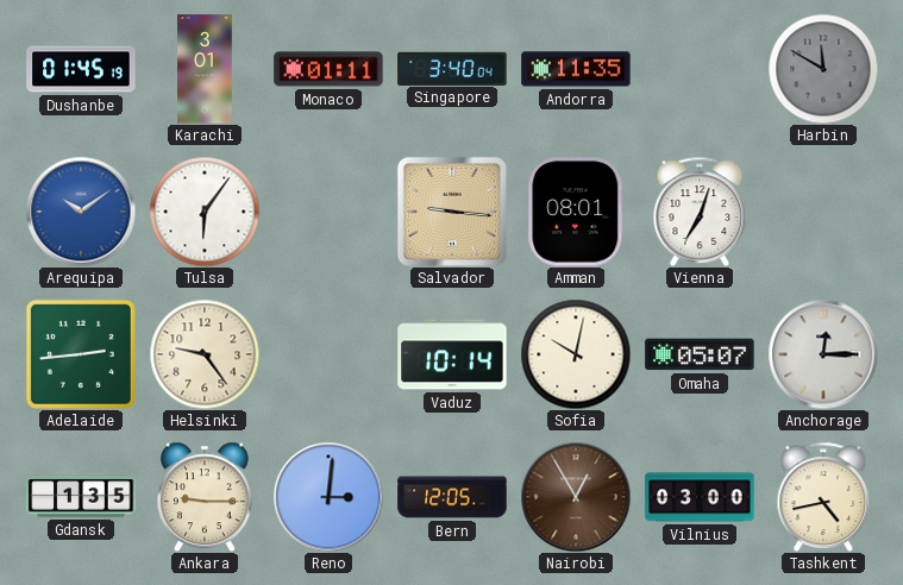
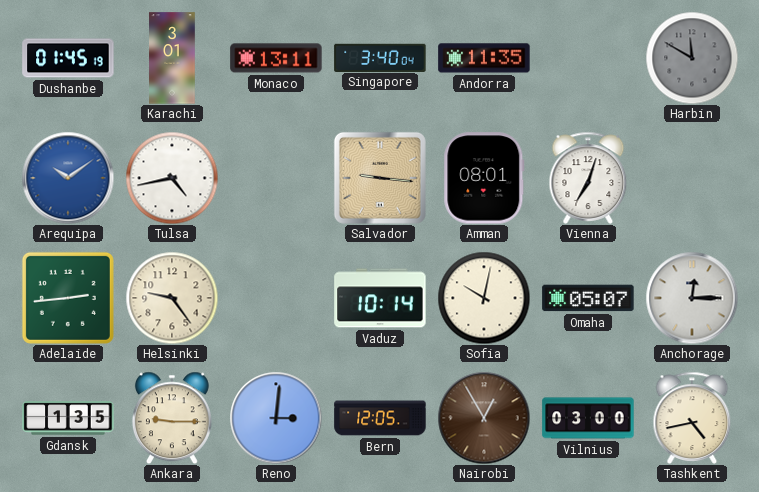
Monaco: 01:11 -> 13:11 (276, 58)
Tulsa: 6:06 -> 4:43 (172, 178)
